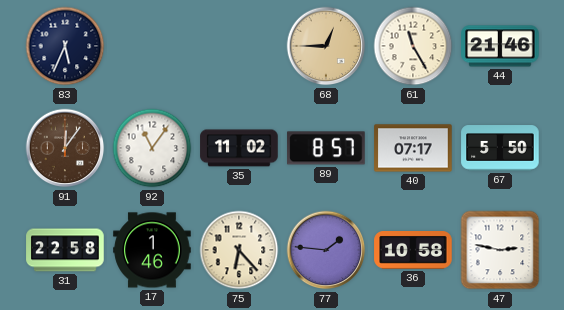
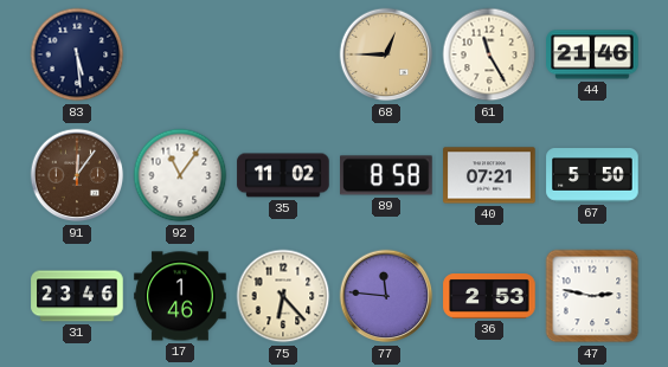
83: 5:34 -> 5:29 (77, 54)
89: 8:57 -> 8:58 (386, 175)
40: 07:17 -> 07:21 (489, 175)
31: 22:58 -> 23:46 (77, 296)
77: 1:46 -> 11:46 (386, 296)
36: 10:58 -> 2:53 (489, 297)
